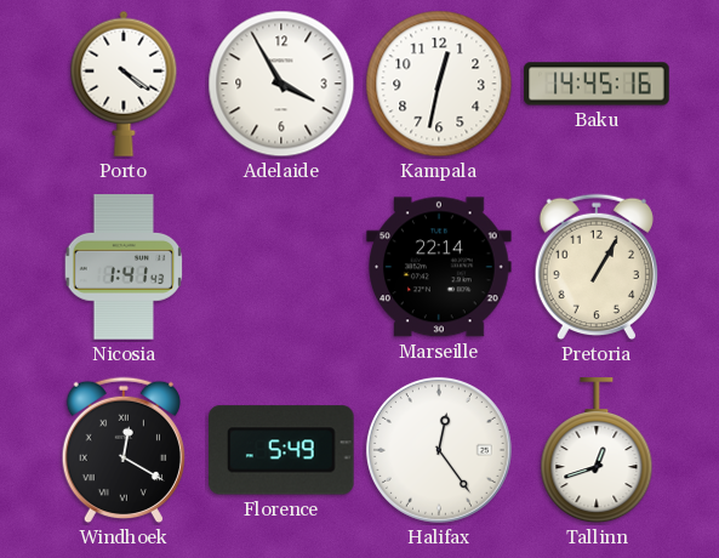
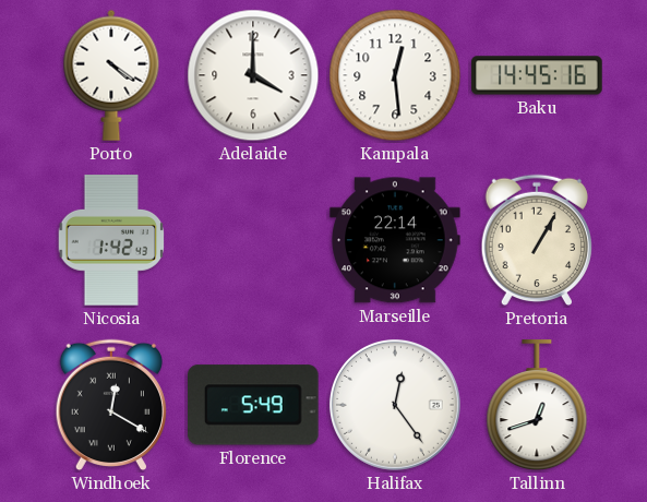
Adelaide: 3:55 -> 4:00 (253, 75)
Kampala: 12:32 -> 12:29 (395, 75)
Nicosia: 1:41 -> 1:42 (111, 240)
